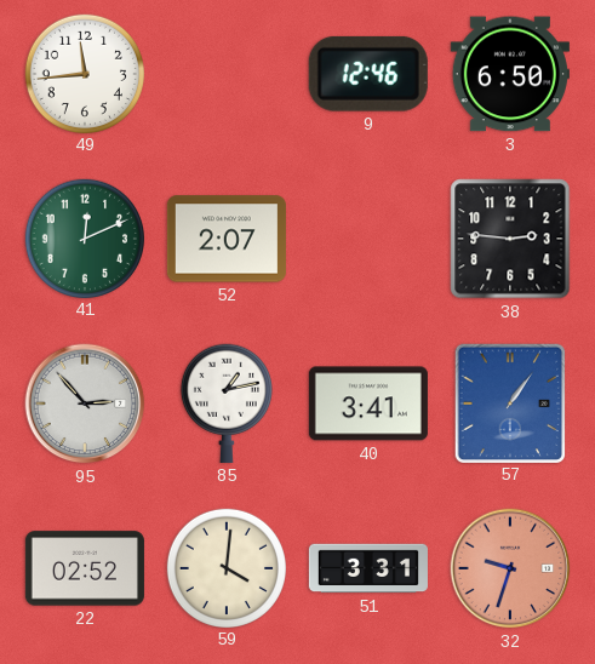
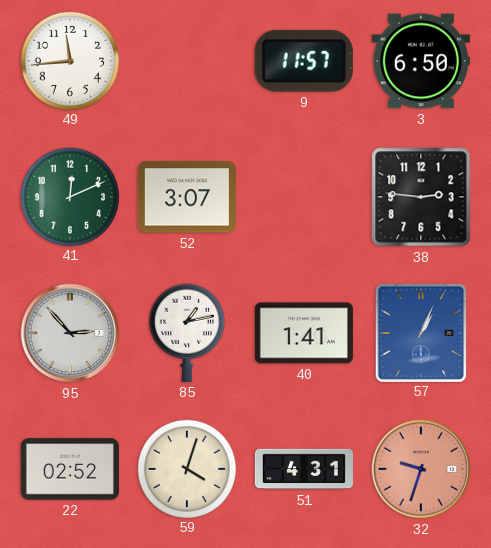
9: 12:46 -> 11:57 (304, 61)
52: 2:07 -> 3:07 (187, 197)
40: 3:41 -> 1:41 (304, 333)
57: 1:06 -> 1:04 (420, 332)
59: 4:01 -> 4:03 (186, 468)
51: 3:31 -> 4:31 (304, 469)
